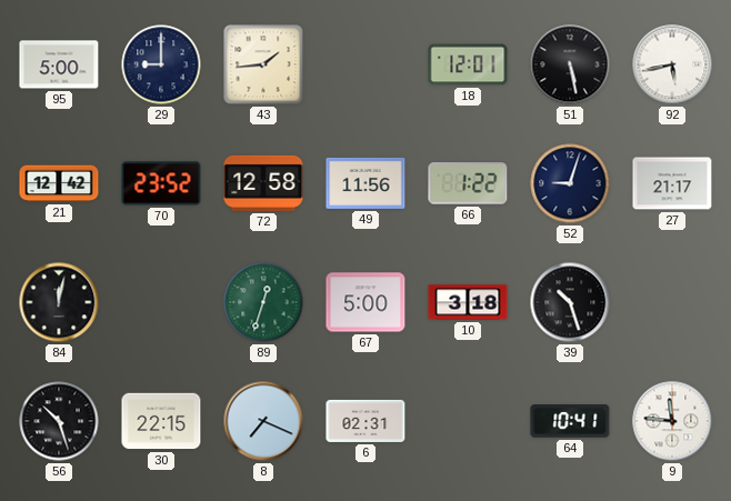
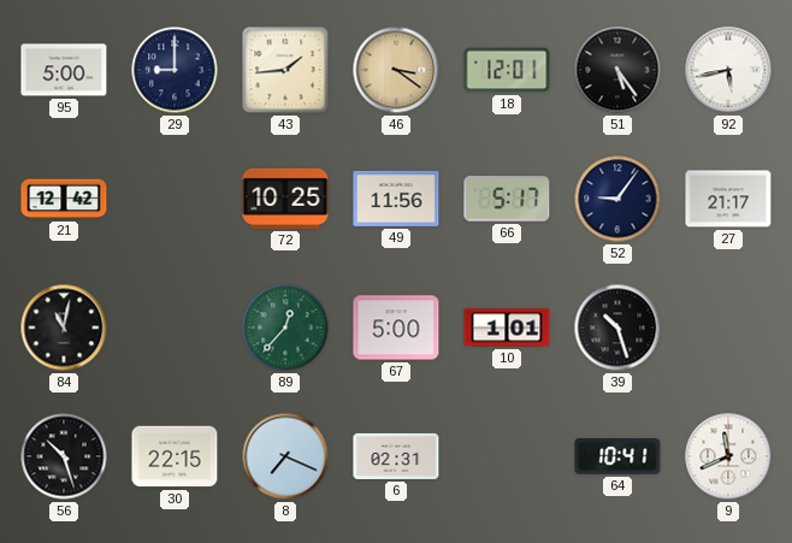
46: none -> 3:21 (396, 70)
51: 5:28 -> 5:24 (617, 70)
70: 23:52 -> none (161, 183)
72: 12:58 -> 10:25 (285, 199)
66: 1:22 -> 5:17 (507, 199)
52: 9:03 -> 9:06 (617, 199)
84: 12:02 -> 11:02 (64, 327)
89: 12:33 -> 12:37 (285, 327)
10: 3:18 -> 1:01 (507, 327)
9: 11:46 -> 11:41 (728, 456)
